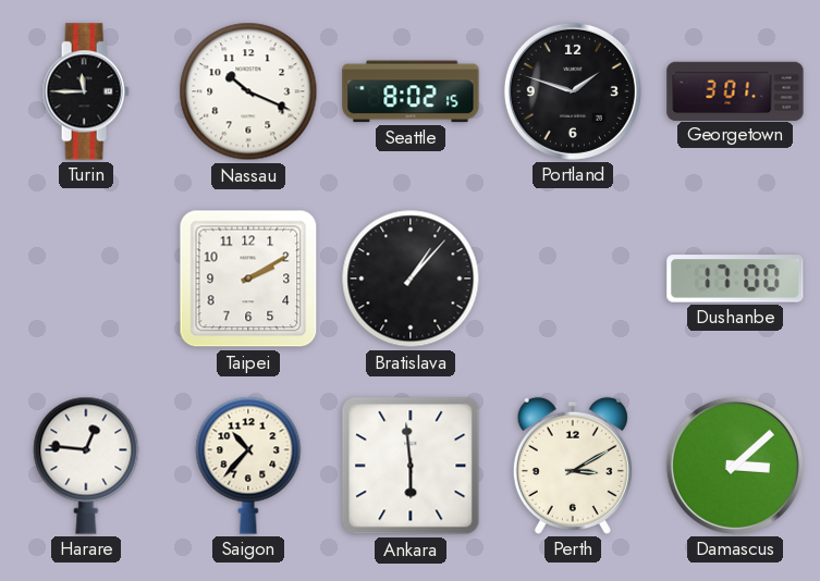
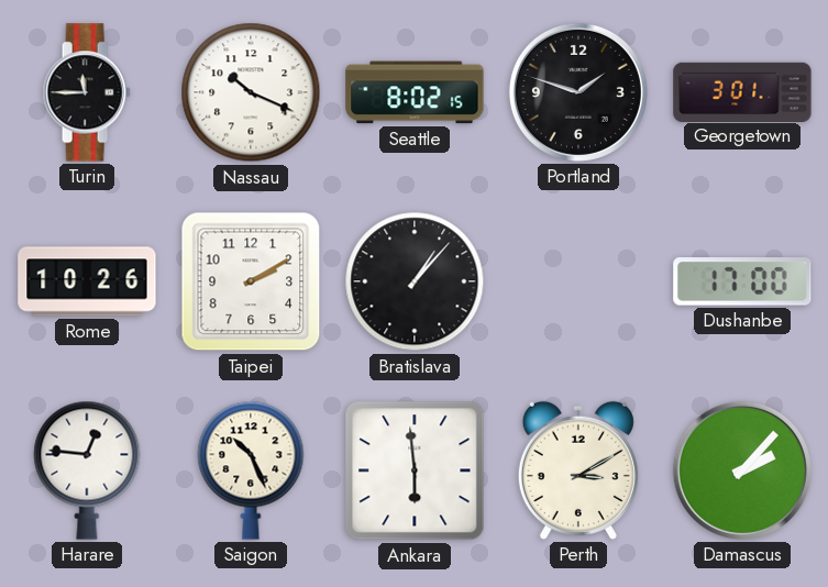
Rome: none -> 10:26 (87, 281)
Saigon: 10:37 -> 10:26 (251, 470)
Damascus: 3:08 -> 2:07 (742, 470)
